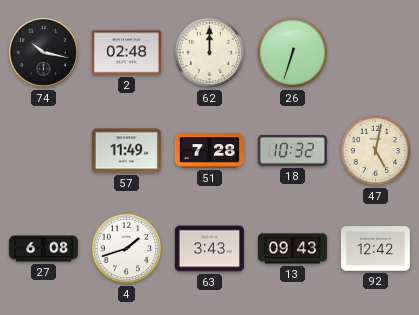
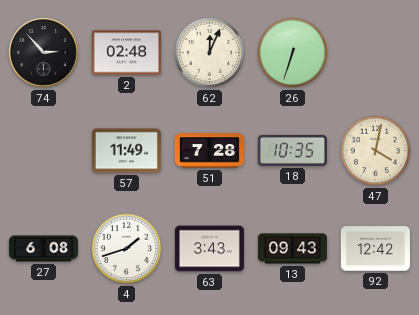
74: 10:17 -> 2:53 (44, 53)
62: 12:00 -> 12:04 (210, 53)
18: 10:32 -> 10:35 (292, 150)
47: 5:02 -> 4:02 (376, 151)
